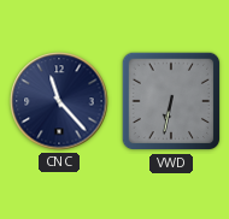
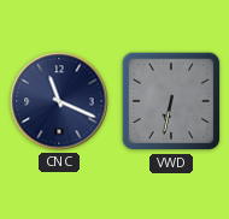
CNC: 11:23 -> 11:19 (59, 101)
